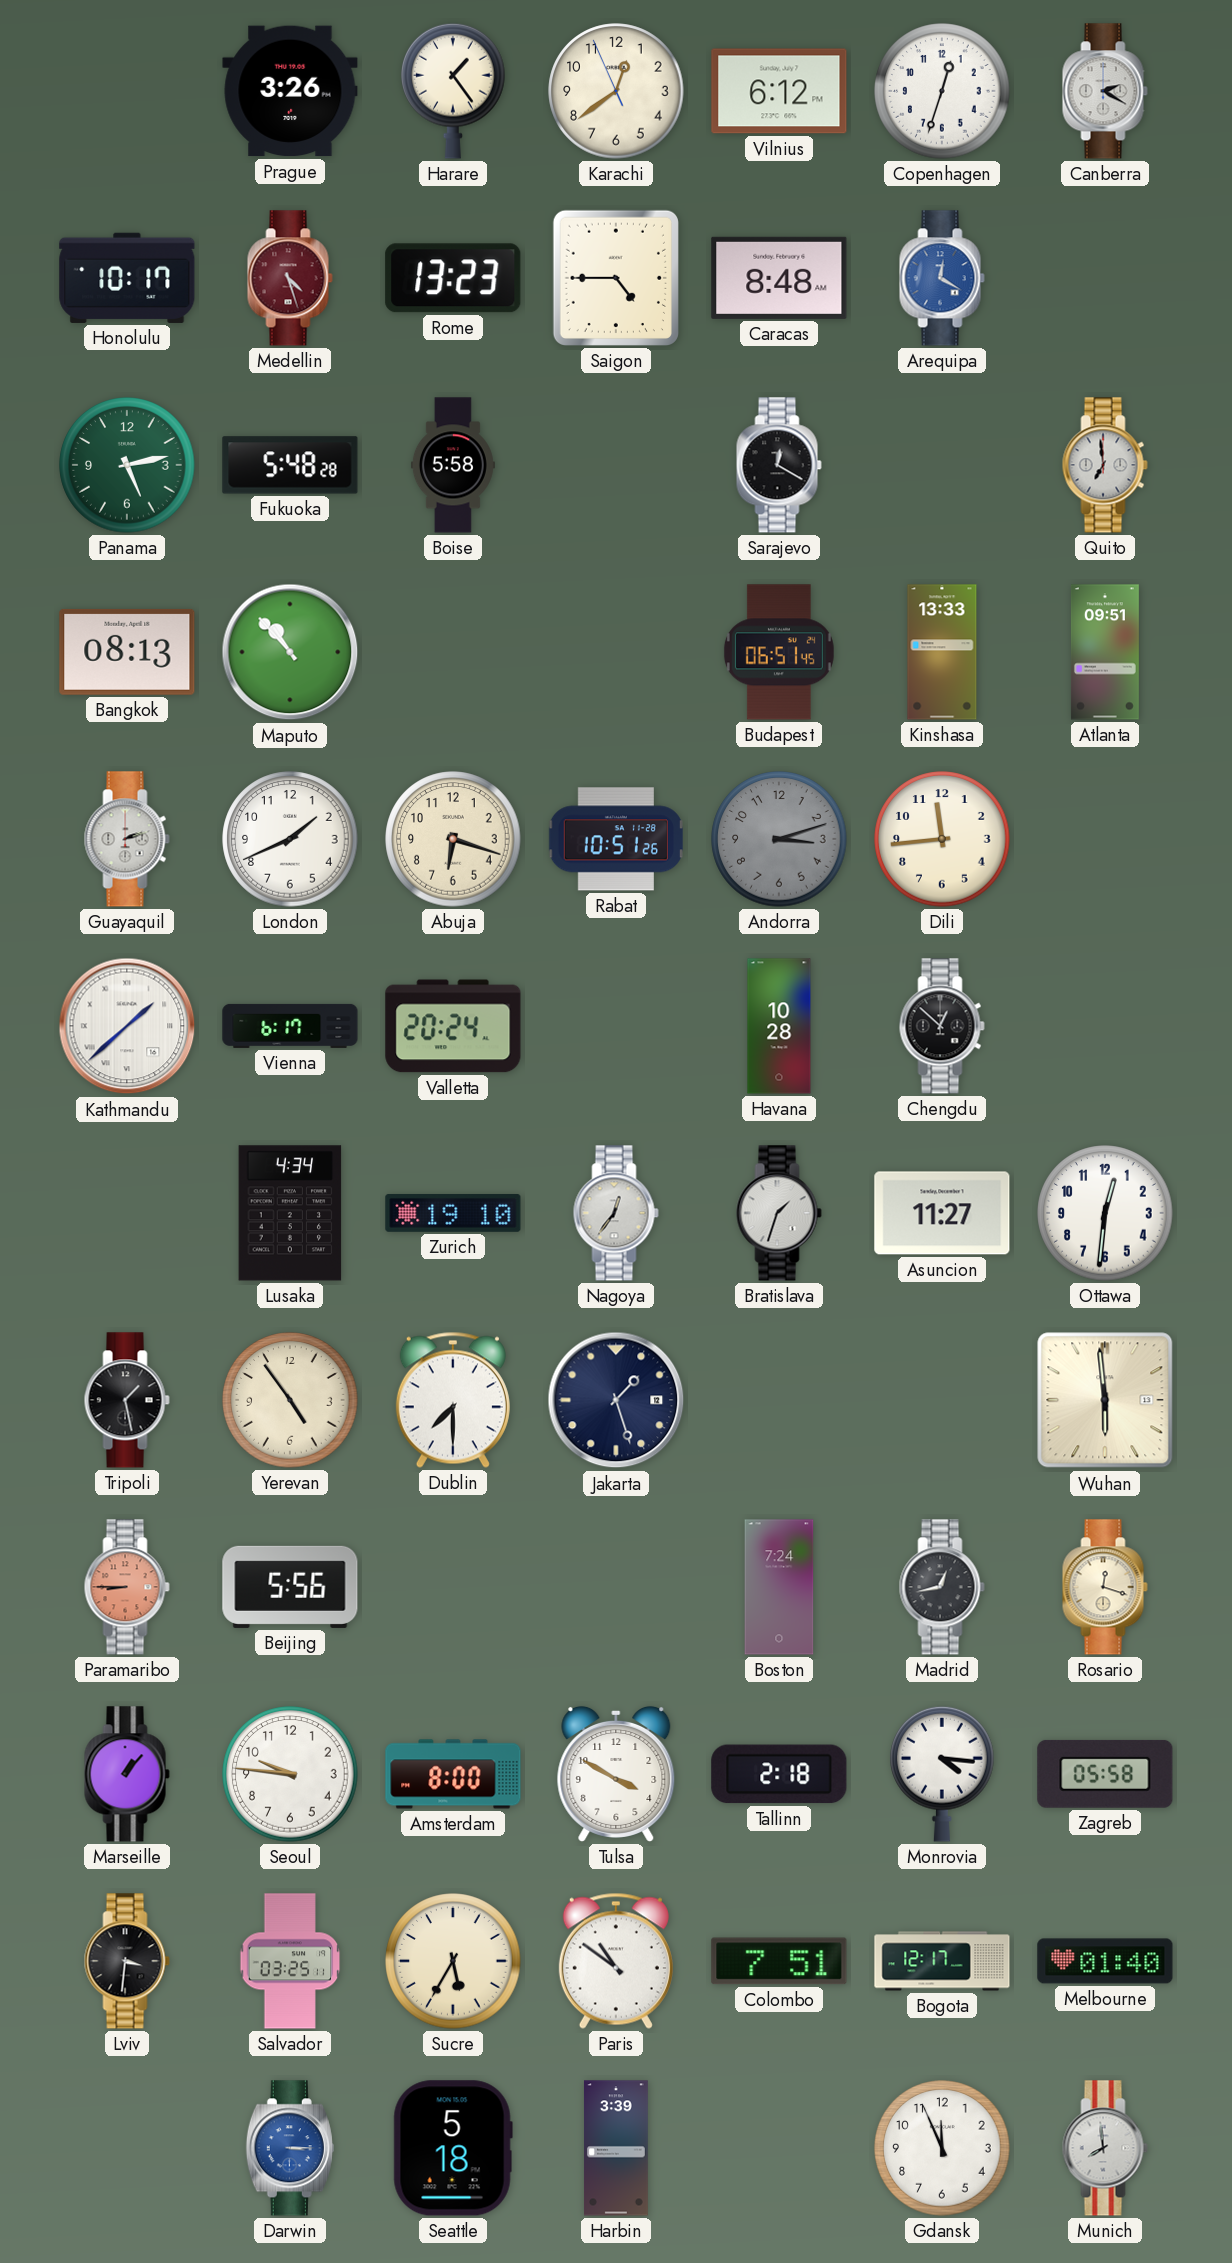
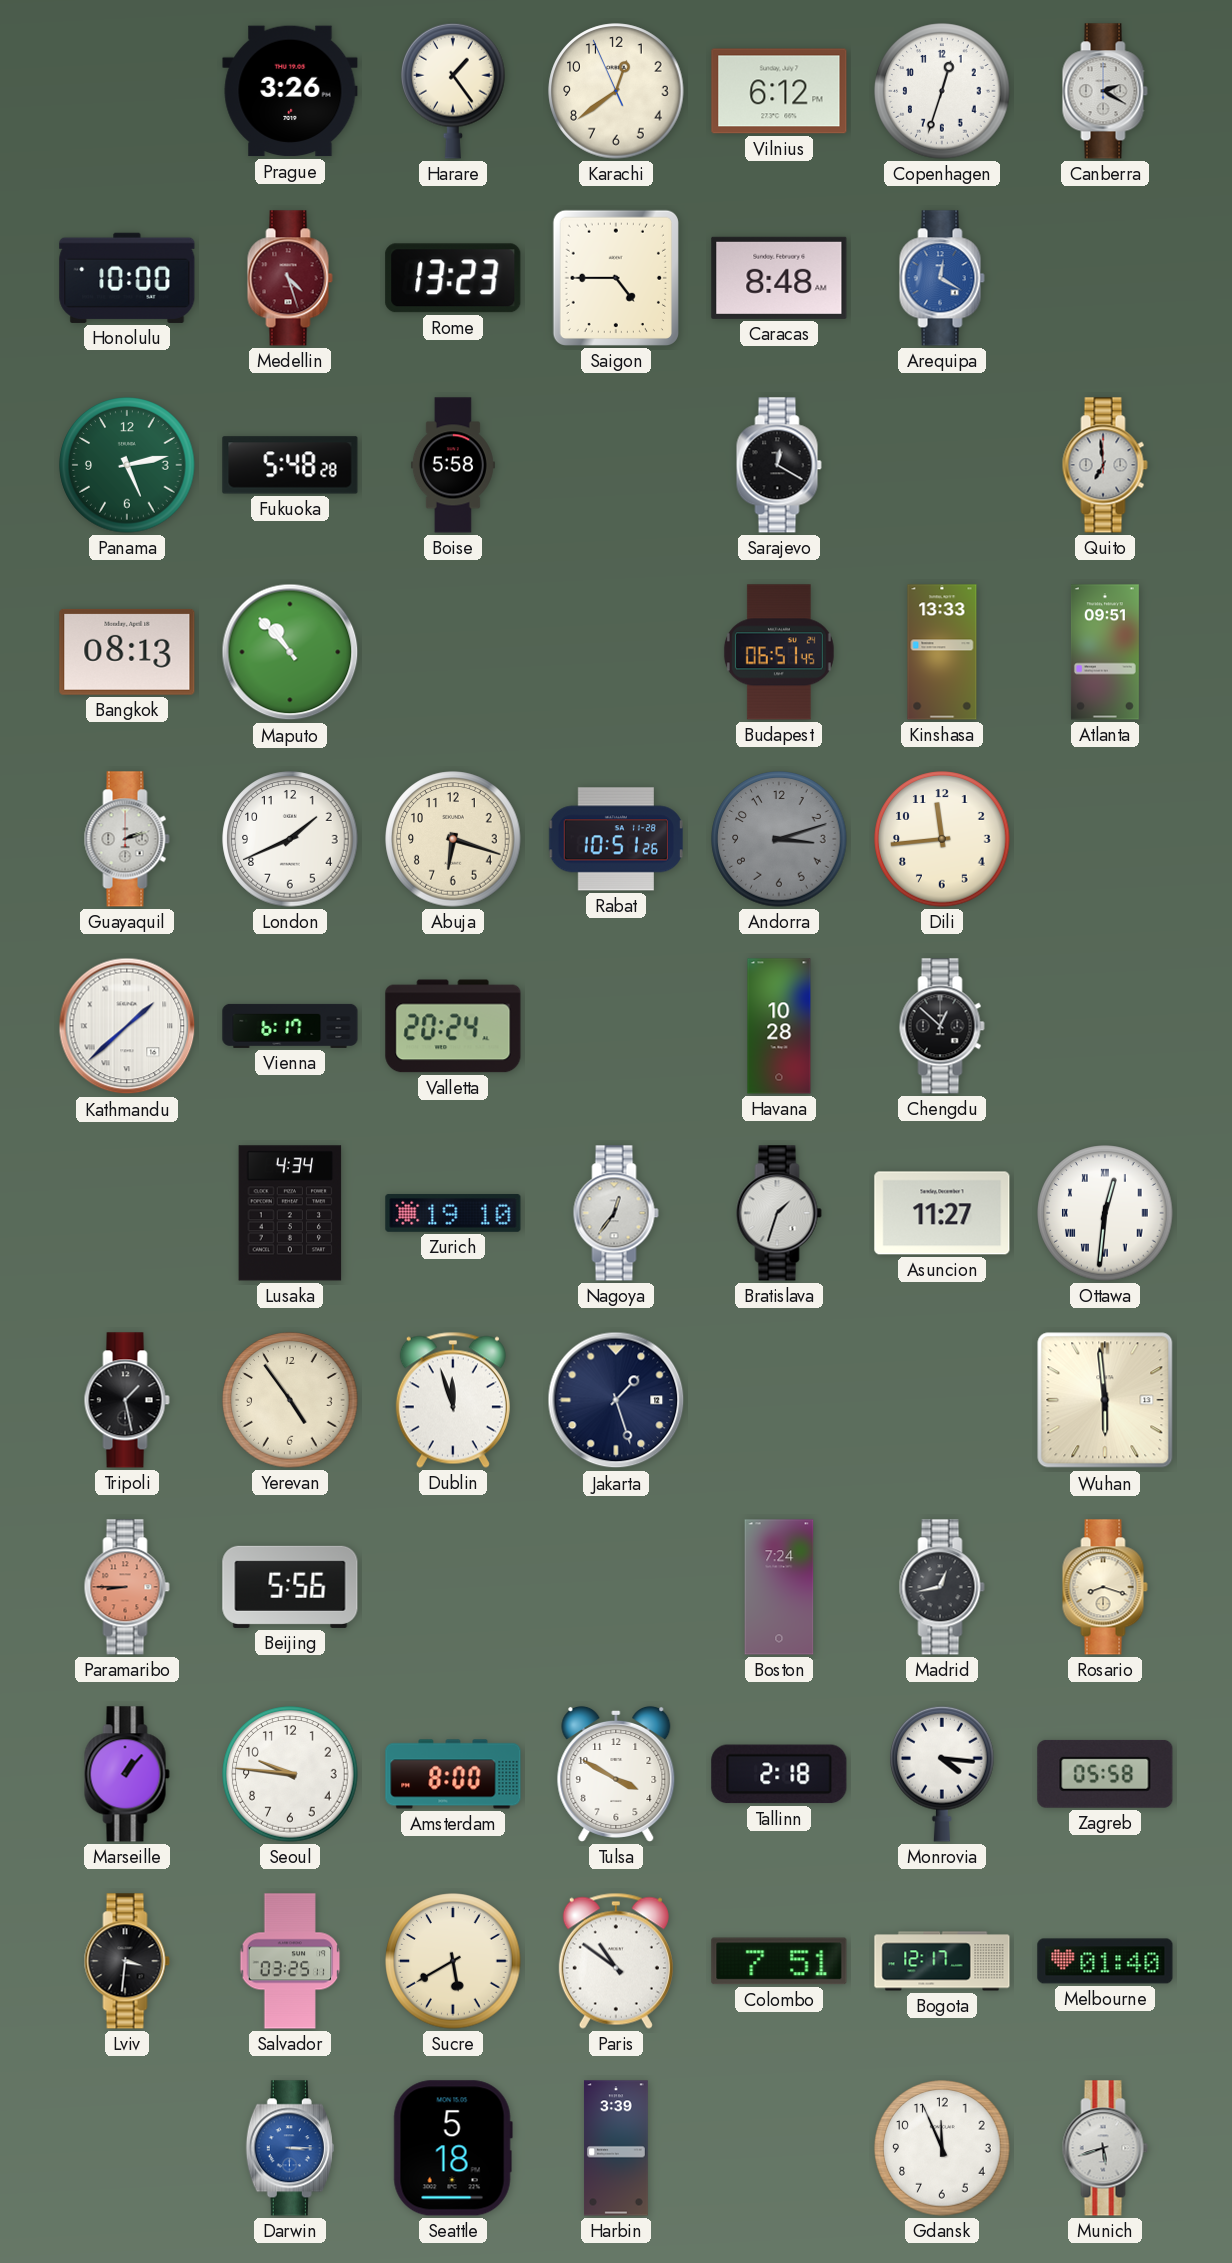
Honolulu: 10:17 -> 10:00 (127, 278)
Ottawa numerals: Arabic -> Roman (1105, 1213)
Dublin: 7:30 -> 11:57 (453, 1400)
Rosario: 12:18 -> 8:18 (1105, 1587)
Sucre: 5:35 -> 5:40 (453, 1961)
Munich: 7:59 -> 5:42 (1105, 2148)
